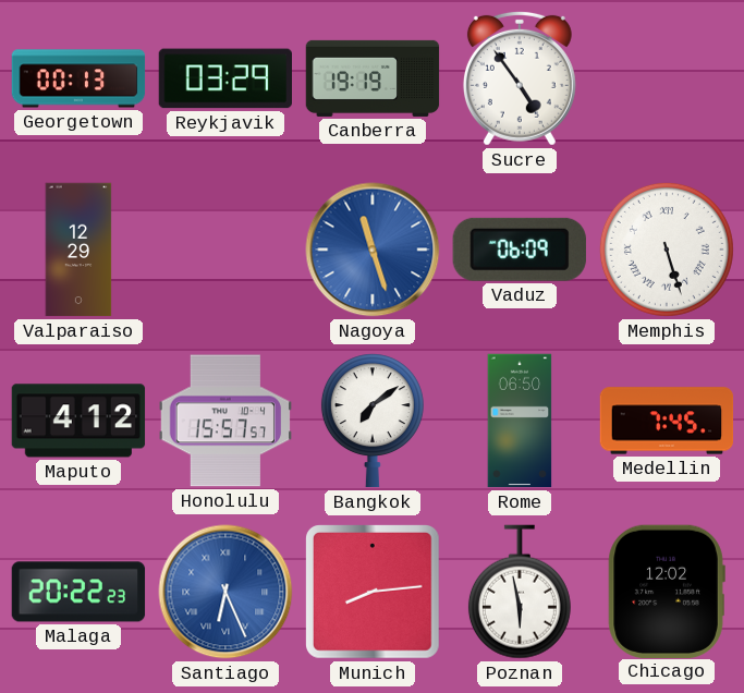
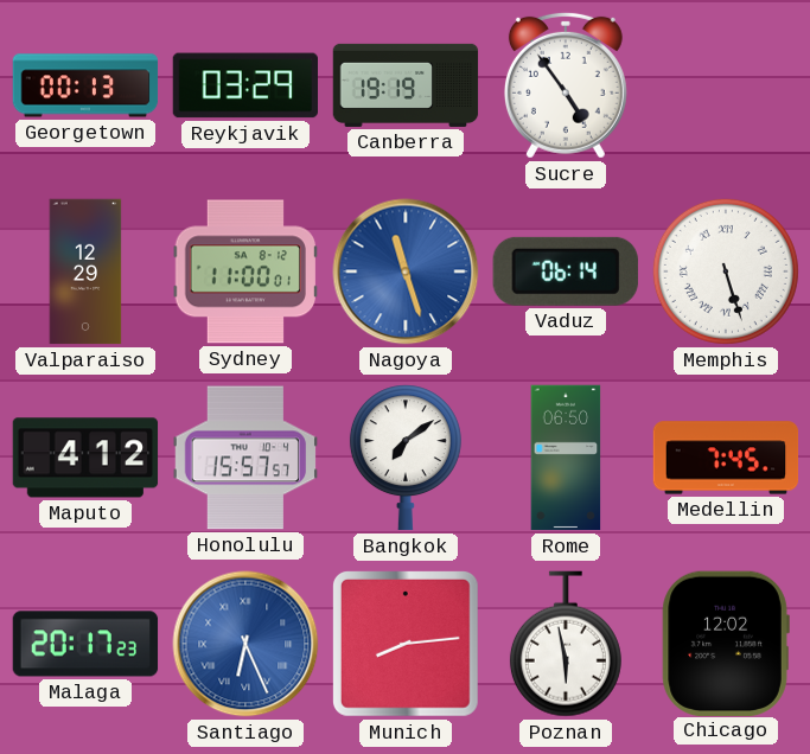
Sydney: none -> 11:00 (244, 271)
Vaduz: 06:09 -> 06:14 (566, 271)
Malaga: 20:22 -> 20:17 (85, 644)
